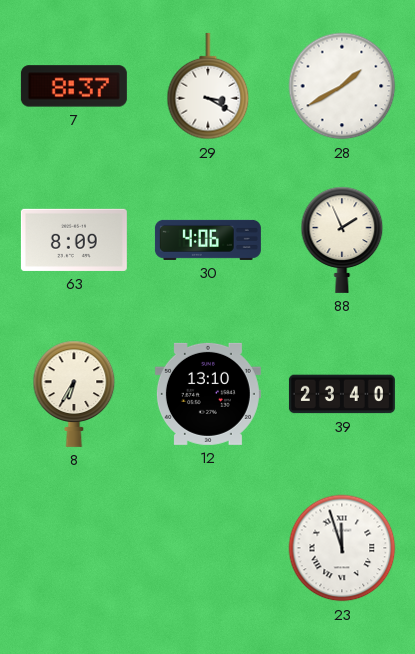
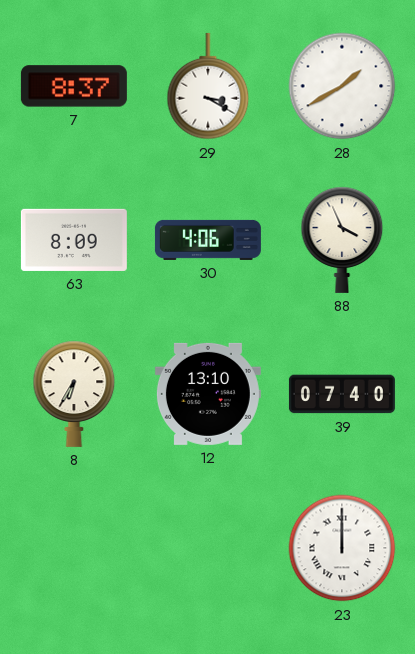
88: 1:56 -> 3:56 (342, 240)
39: 23:40 -> 07:40 (342, 394)
23: 11:57 -> 12:00 (342, 548)
